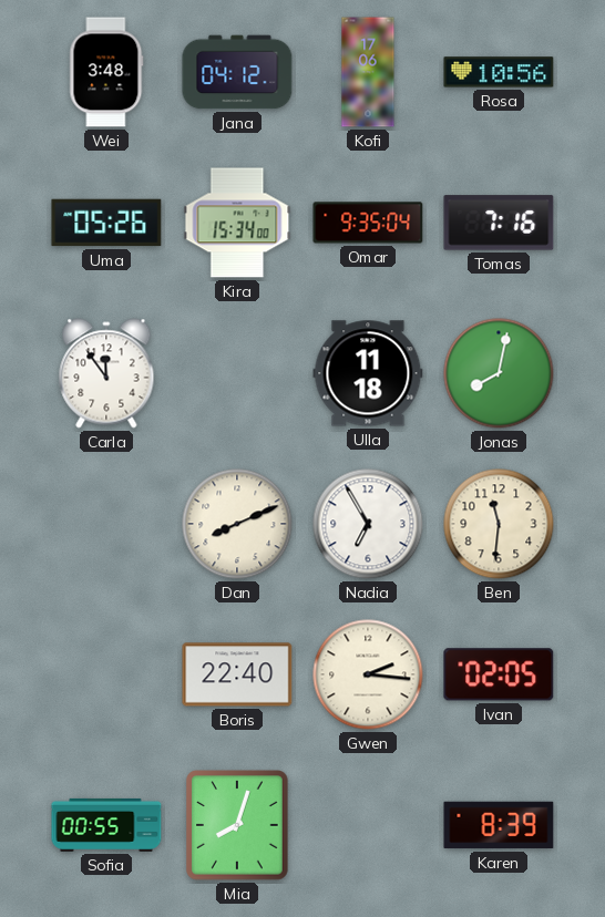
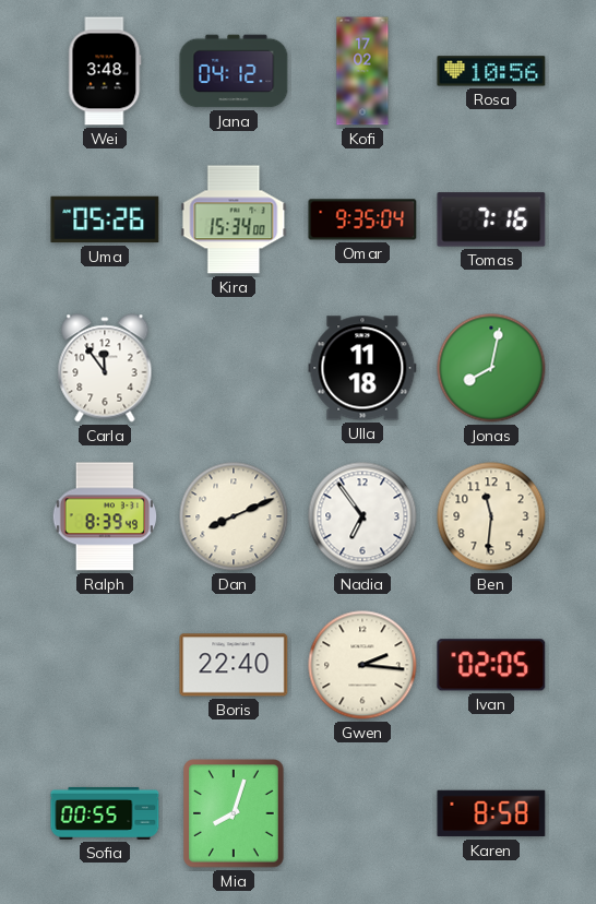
Kofi: 17:06 -> 17:02 (362, 71)
Ralph: none -> 8:39 (105, 516)
Nadia: 6:55 -> 6:54 (362, 516)
Karen: 8:39 -> 8:58 (491, 813)
